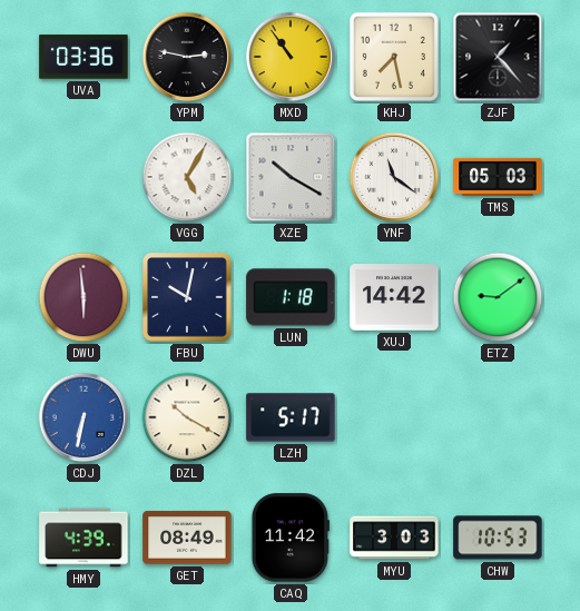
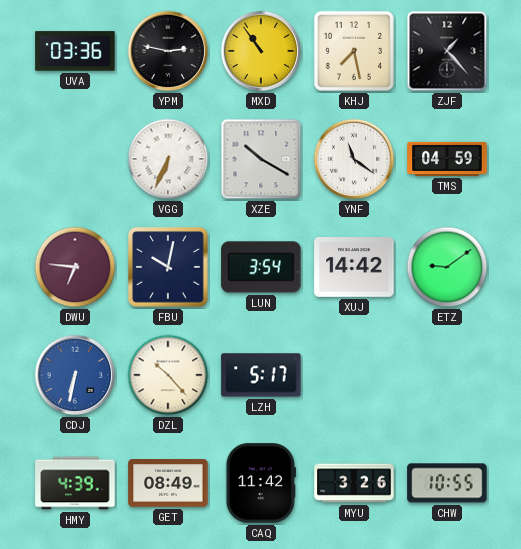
VGG: 5:05 -> 6:34 (168, 159)
TMS: 05:03 -> 04:59 (447, 159)
DWU: 5:59 -> 6:46 (75, 267)
LUN: 1:18 -> 3:54 (261, 267)
DZL: 10:20 -> 10:23 (168, 375)
MYU: 3:03 -> 3:26 (354, 483)
CHW: 10:53 -> 10:55 (447, 483)
